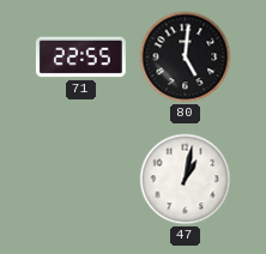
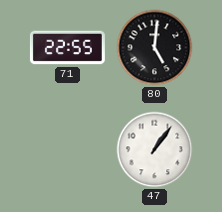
47: 1:02 -> 1:06 (155, 150)
